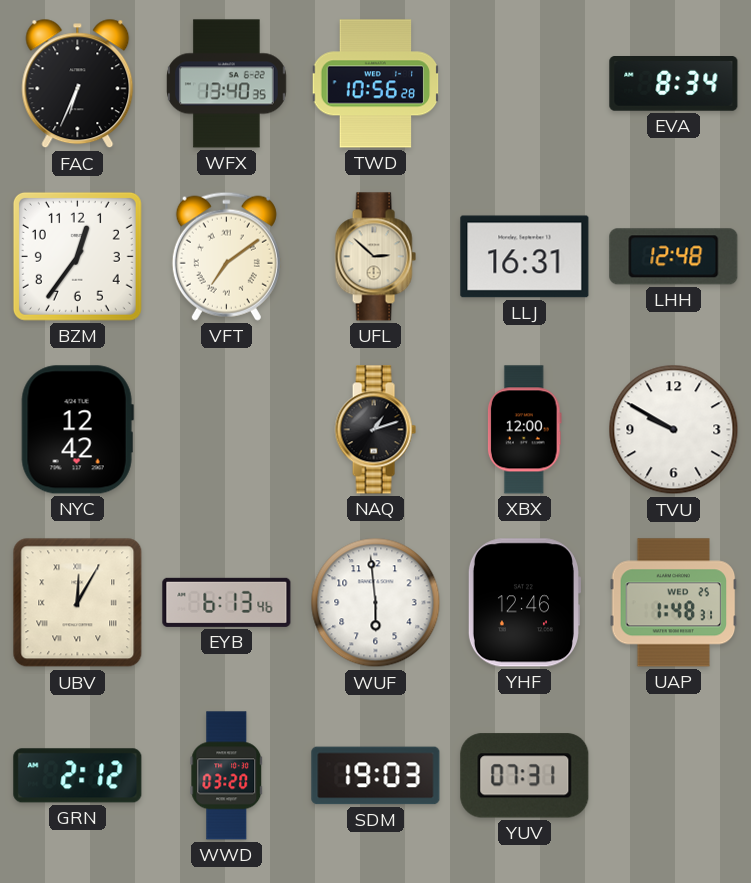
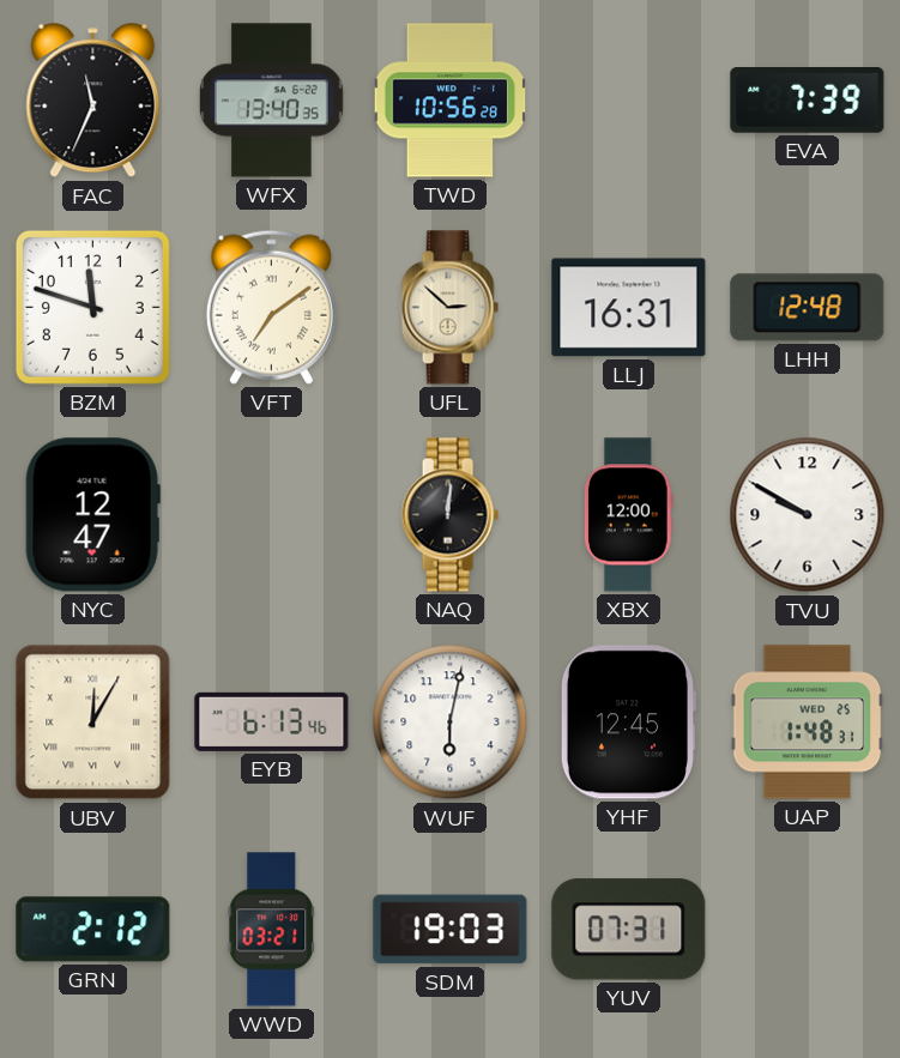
FAC: 6:34 -> 11:34 (93, 101)
EVA: 8:34 -> 7:39 (808, 101)
BZM: 12:36 -> 11:48 (92, 307)
NYC: 12:42 -> 12:47 (92, 515)
NAQ: 1:12 -> 12:01 (449, 515)
WUF: 5:59 -> 6:02 (451, 723)
YHF: 12:46 -> 12:45 (628, 723)
WWD: 03:20 -> 03:21 (272, 930)
